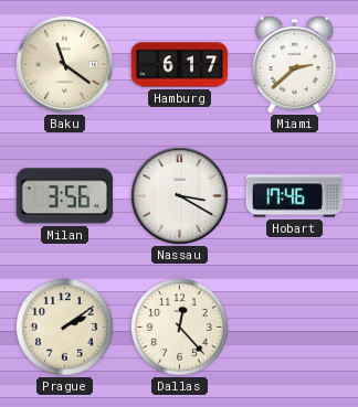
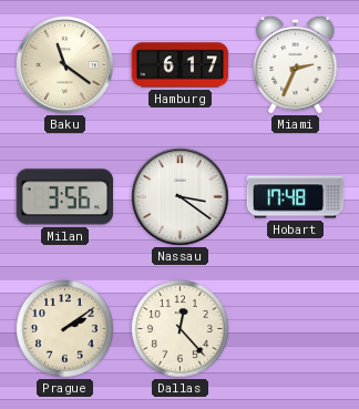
Miami: 2:38 -> 2:34 (296, 64)
Nassau: 3:20 -> 3:21 (181, 197)
Hobart: 17:46 -> 17:48 (296, 197)
